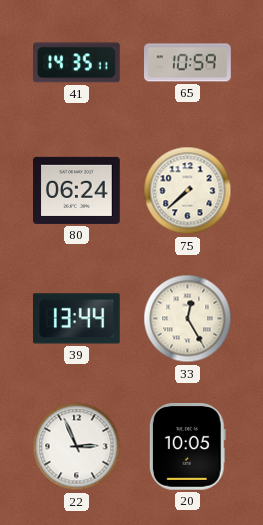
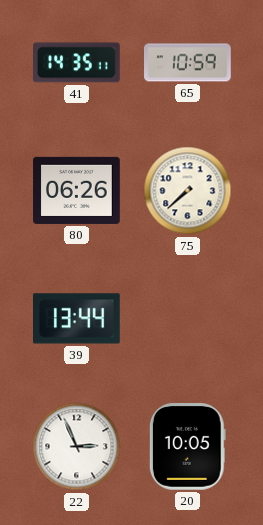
80: 06:24 -> 06:26 (77, 190)
33: 12:25 -> none (188, 319)
